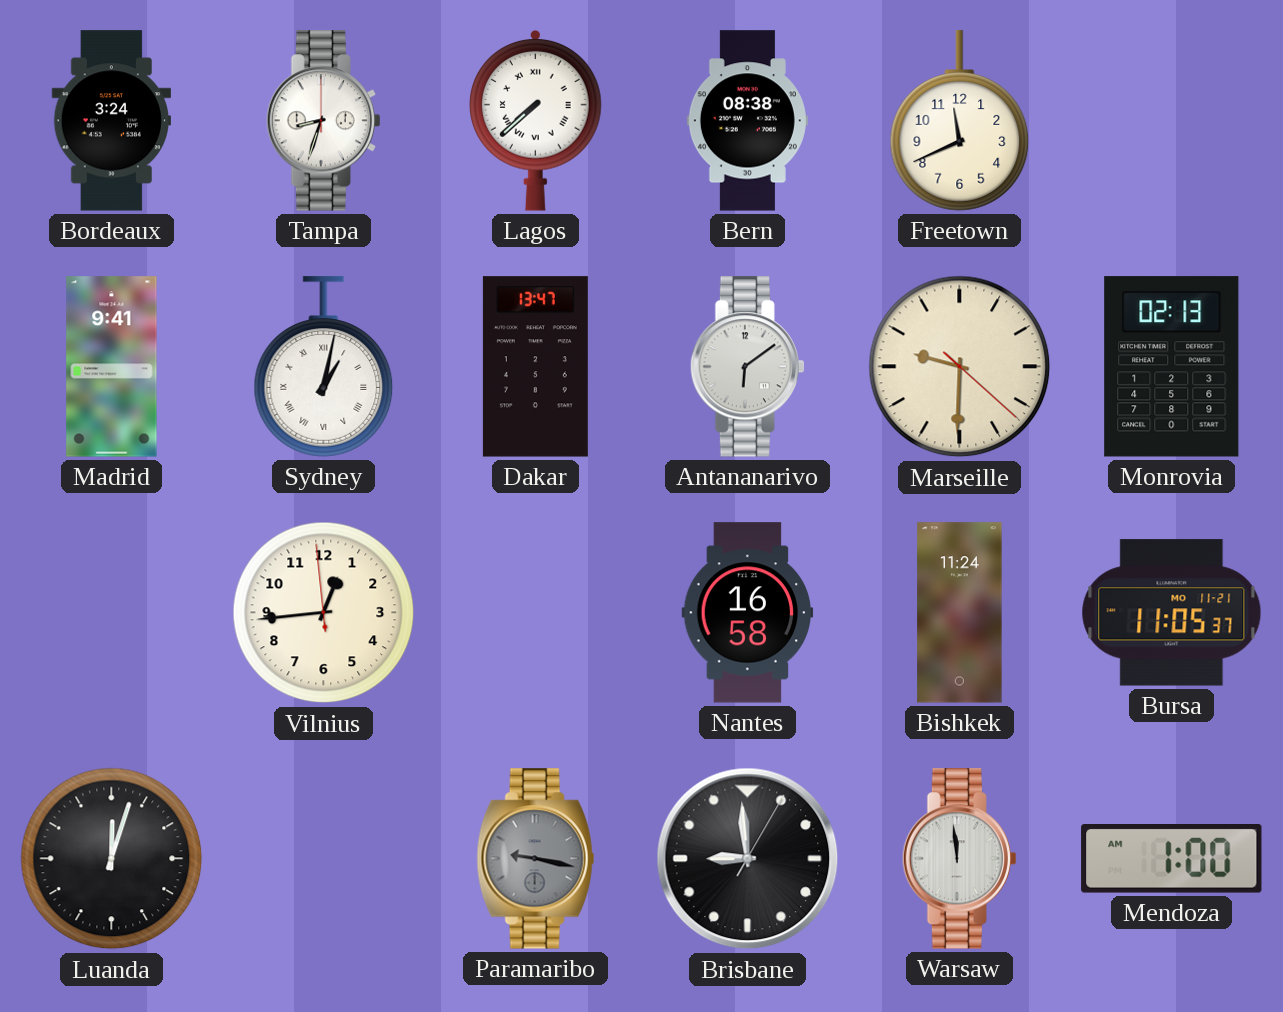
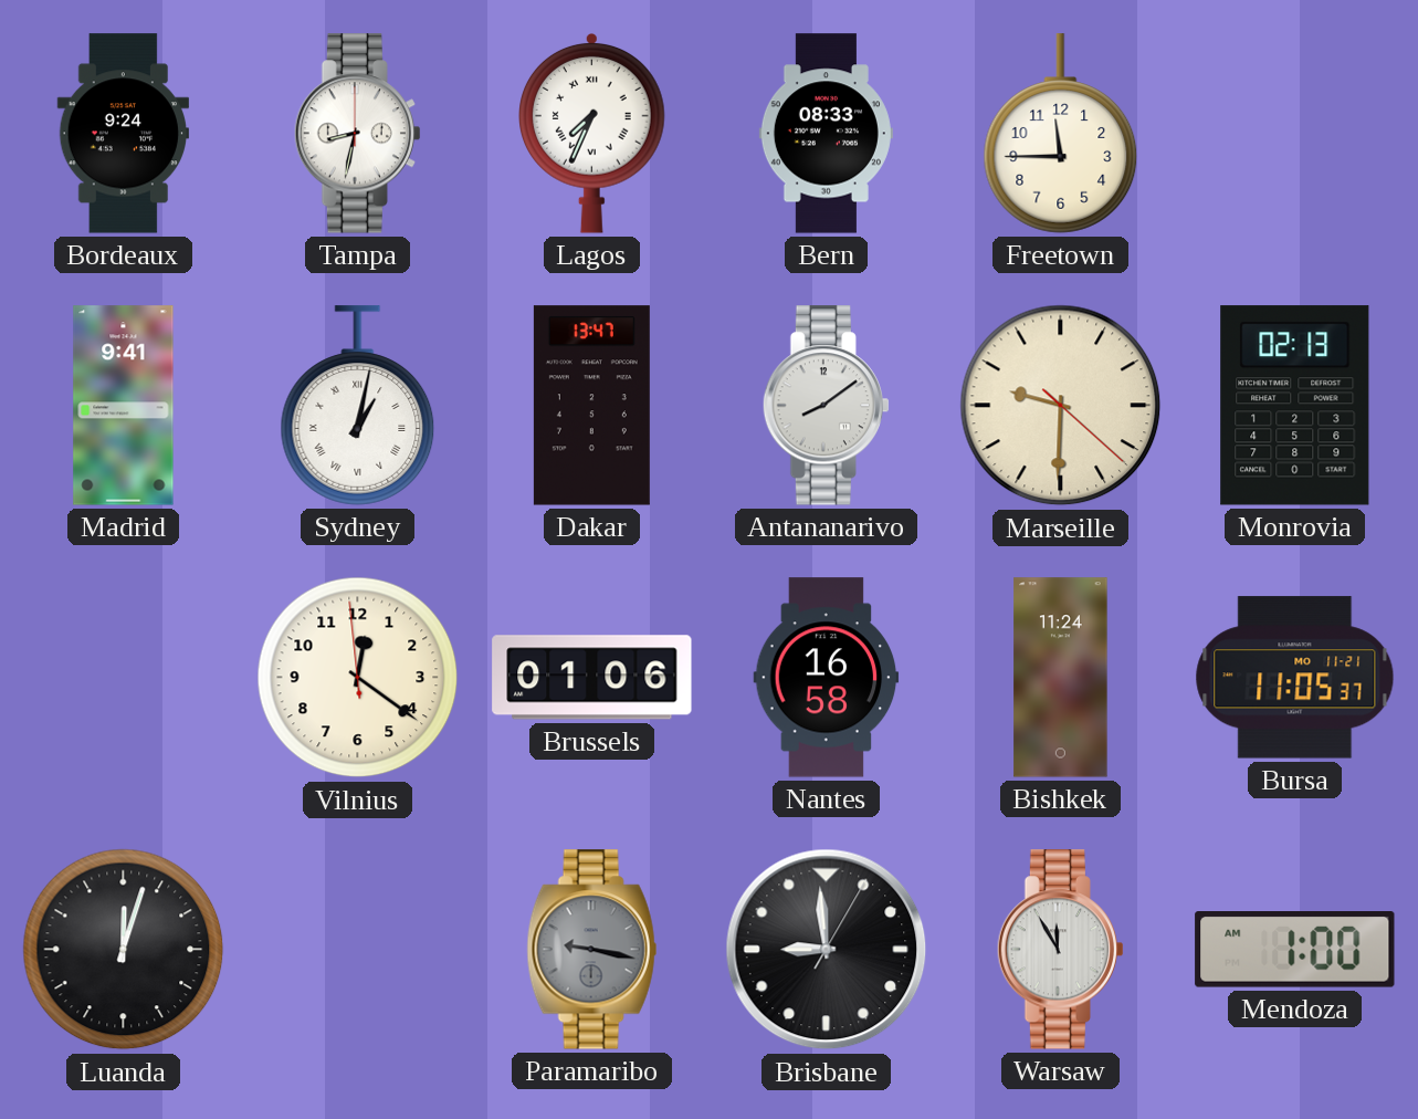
Bordeaux: 3:24 -> 9:24 (123, 134)
Tampa: 8:33 -> 8:32 (357, 134)
Lagos: 7:38 -> 7:34 (592, 134)
Bern: 08:38 -> 08:33 (826, 134)
Freetown: 11:41 -> 11:45 (1061, 134)
Antananarivo: 6:09 -> 8:09 (826, 406)
Vilnius: 12:43 -> 12:20 (358, 678)
Brussels: none -> 01:06 (592, 678)
Warsaw: 11:59 -> 11:55 (1060, 950)
